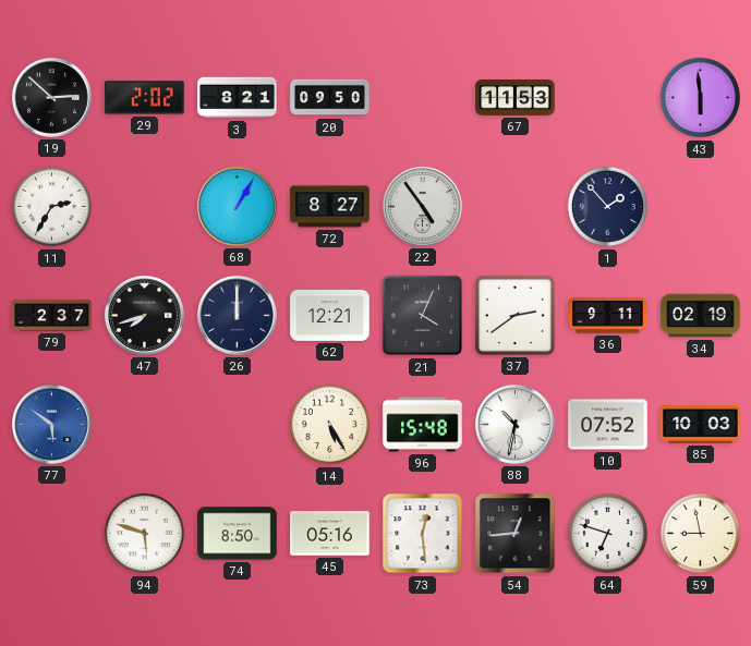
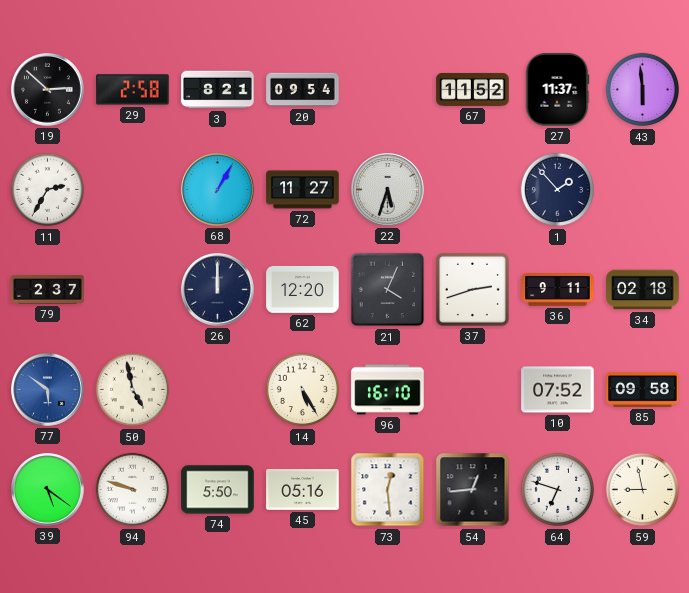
29: 2:02 -> 2:58 (133, 90)
20: 09:50 -> 09:54 (303, 90)
67: 11:53 -> 11:52 (473, 89)
27: none -> 11:37 (557, 90)
72: 8:27 -> 11:27 (303, 190)
22: 4:54 -> 5:33 (388, 190)
47: 7:42 -> none (145, 316)
62: 12:21 -> 12:20 (303, 289)
37: 2:39 -> 2:42 (472, 289)
34: 02:19 -> 02:18 (643, 290)
50: none -> 4:58 (133, 390)
96: 15:48 -> 16:10 (388, 390)
88: 10:32 -> none (516, 425)
85: 10:03 -> 09:58 (643, 389)
39: none -> 5:21 (48, 490)
94: 5:48 -> 9:48 (133, 490)
74: 8:50 -> 5:50 (218, 490)
